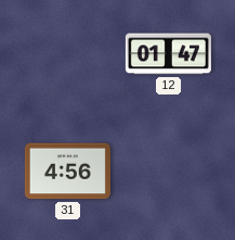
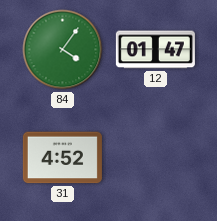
84: none -> 4:06 (63, 50)
31: 4:56 -> 4:52 (62, 158)
